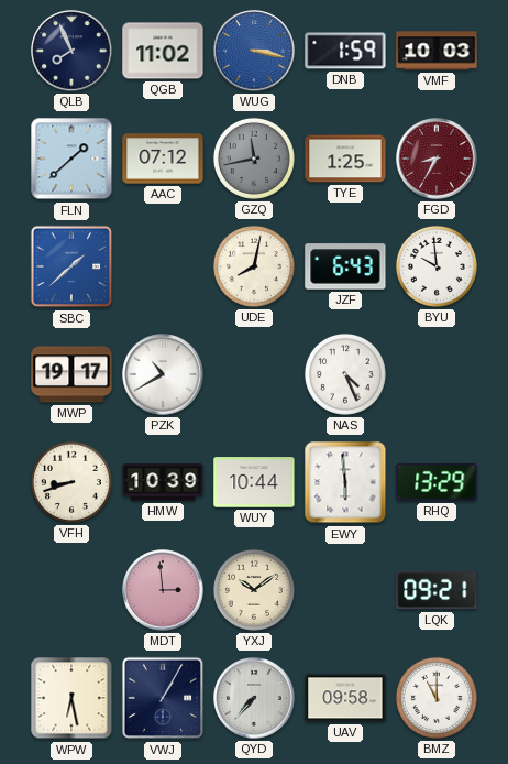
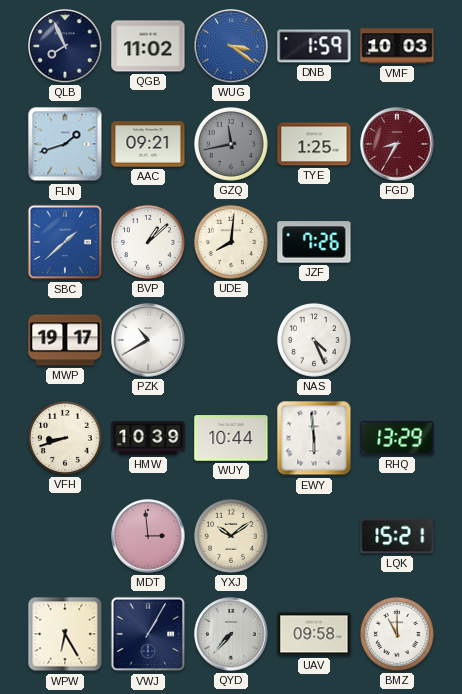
WUG: 3:17 -> 3:21 (231, 46)
FLN: 1:38 -> 1:42 (65, 144)
AAC: 07:12 -> 09:21 (148, 144)
BVP: none -> 1:08 (148, 242)
UDE: 8:02 -> 8:01 (231, 242)
JZF: 6:43 -> 7:26 (314, 242)
BYU: 9:59 -> none (437, 266)
LQK: 09:21 -> 15:21 (397, 536)
WPW: 6:28 -> 6:25 (65, 634)
